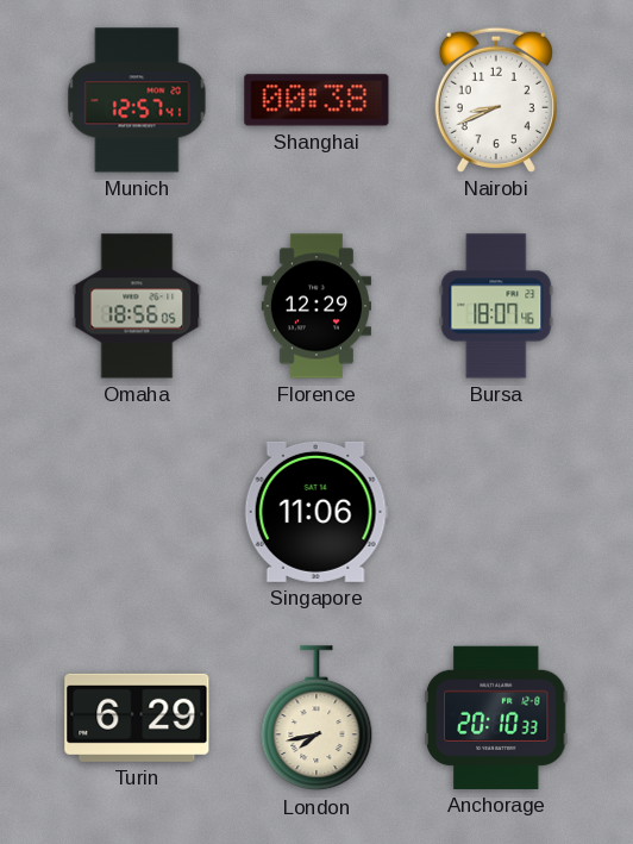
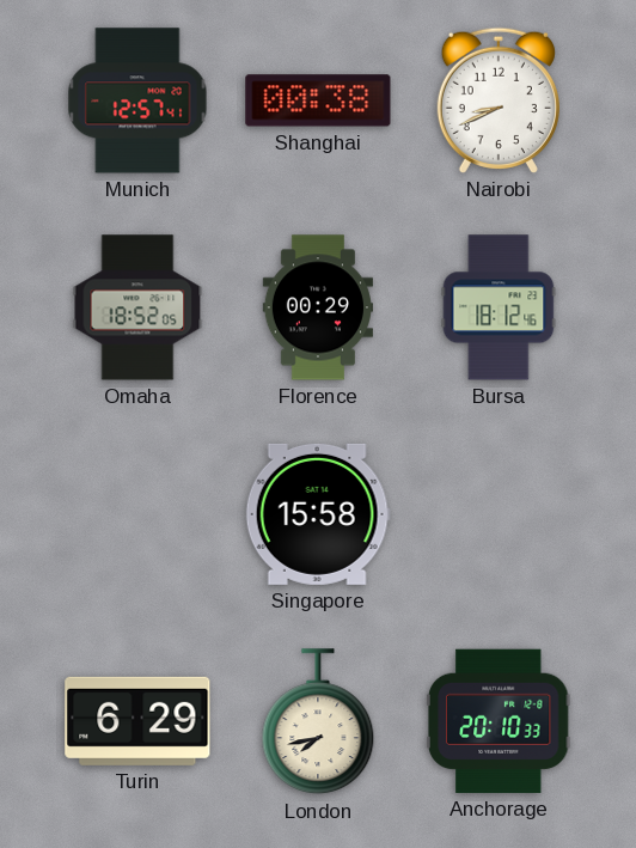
Omaha: 18:56 -> 18:52 (137, 307)
Florence: 12:29 -> 00:29 (318, 307)
Bursa: 18:07 -> 18:12 (499, 307)
Singapore: 11:06 -> 15:58 (318, 514)
